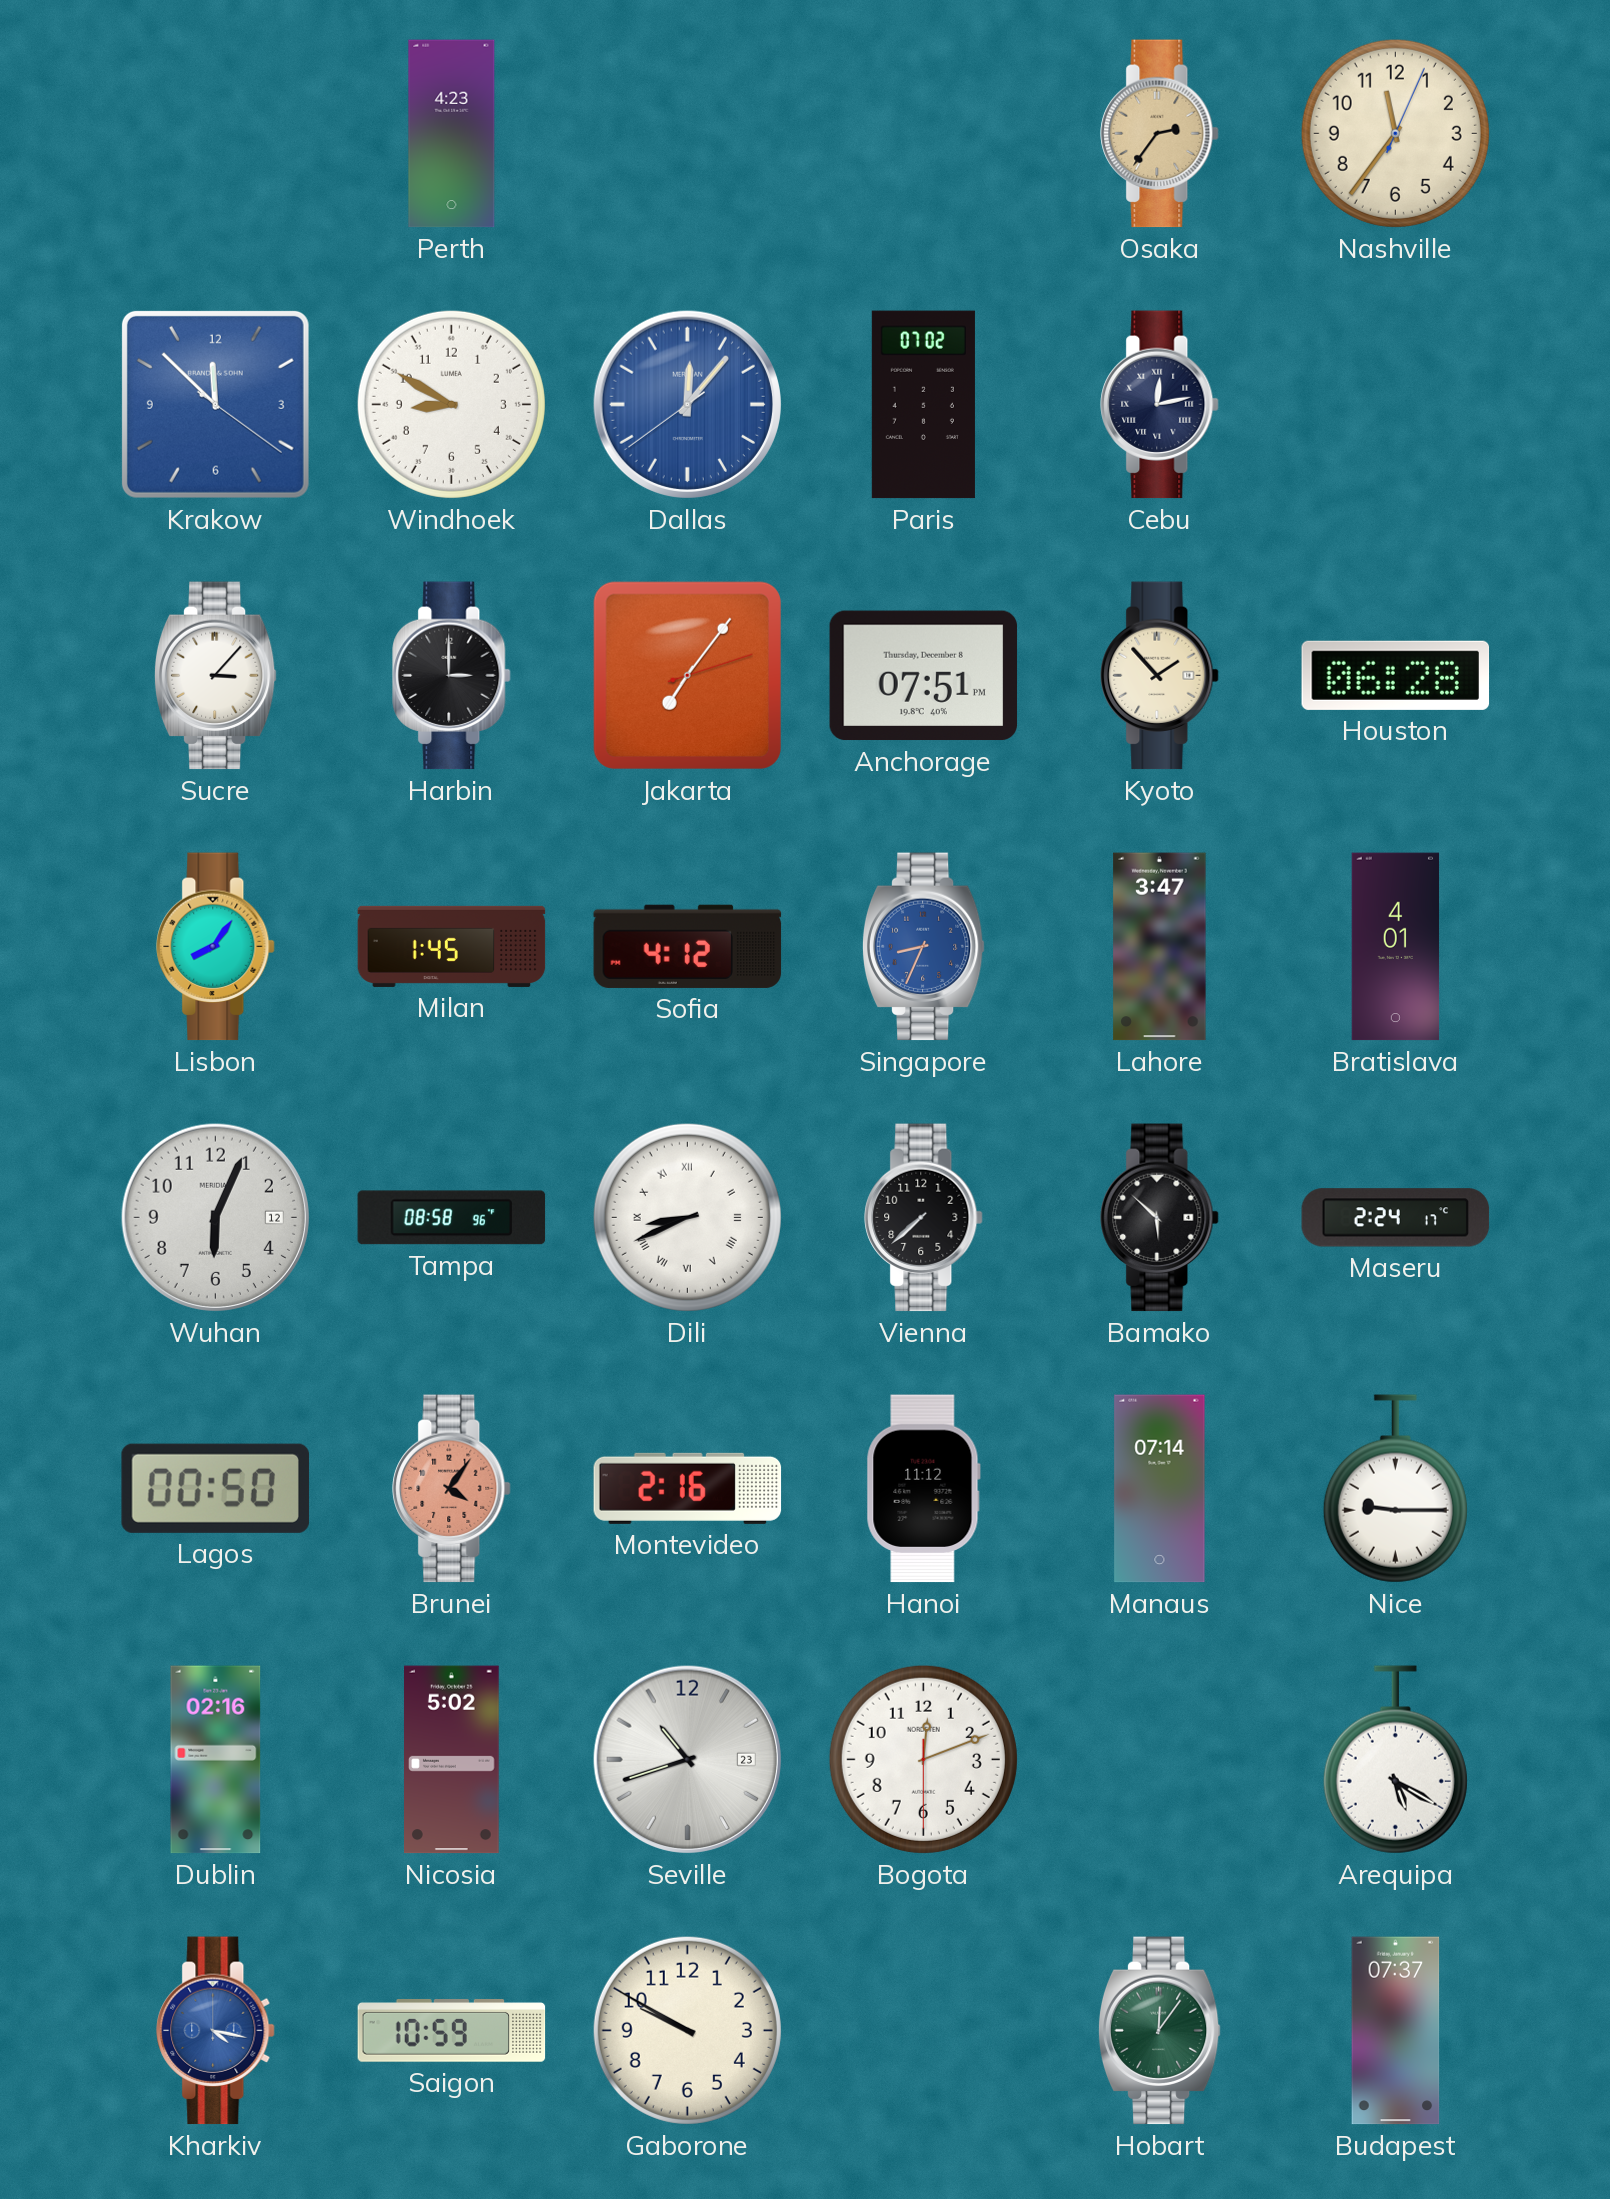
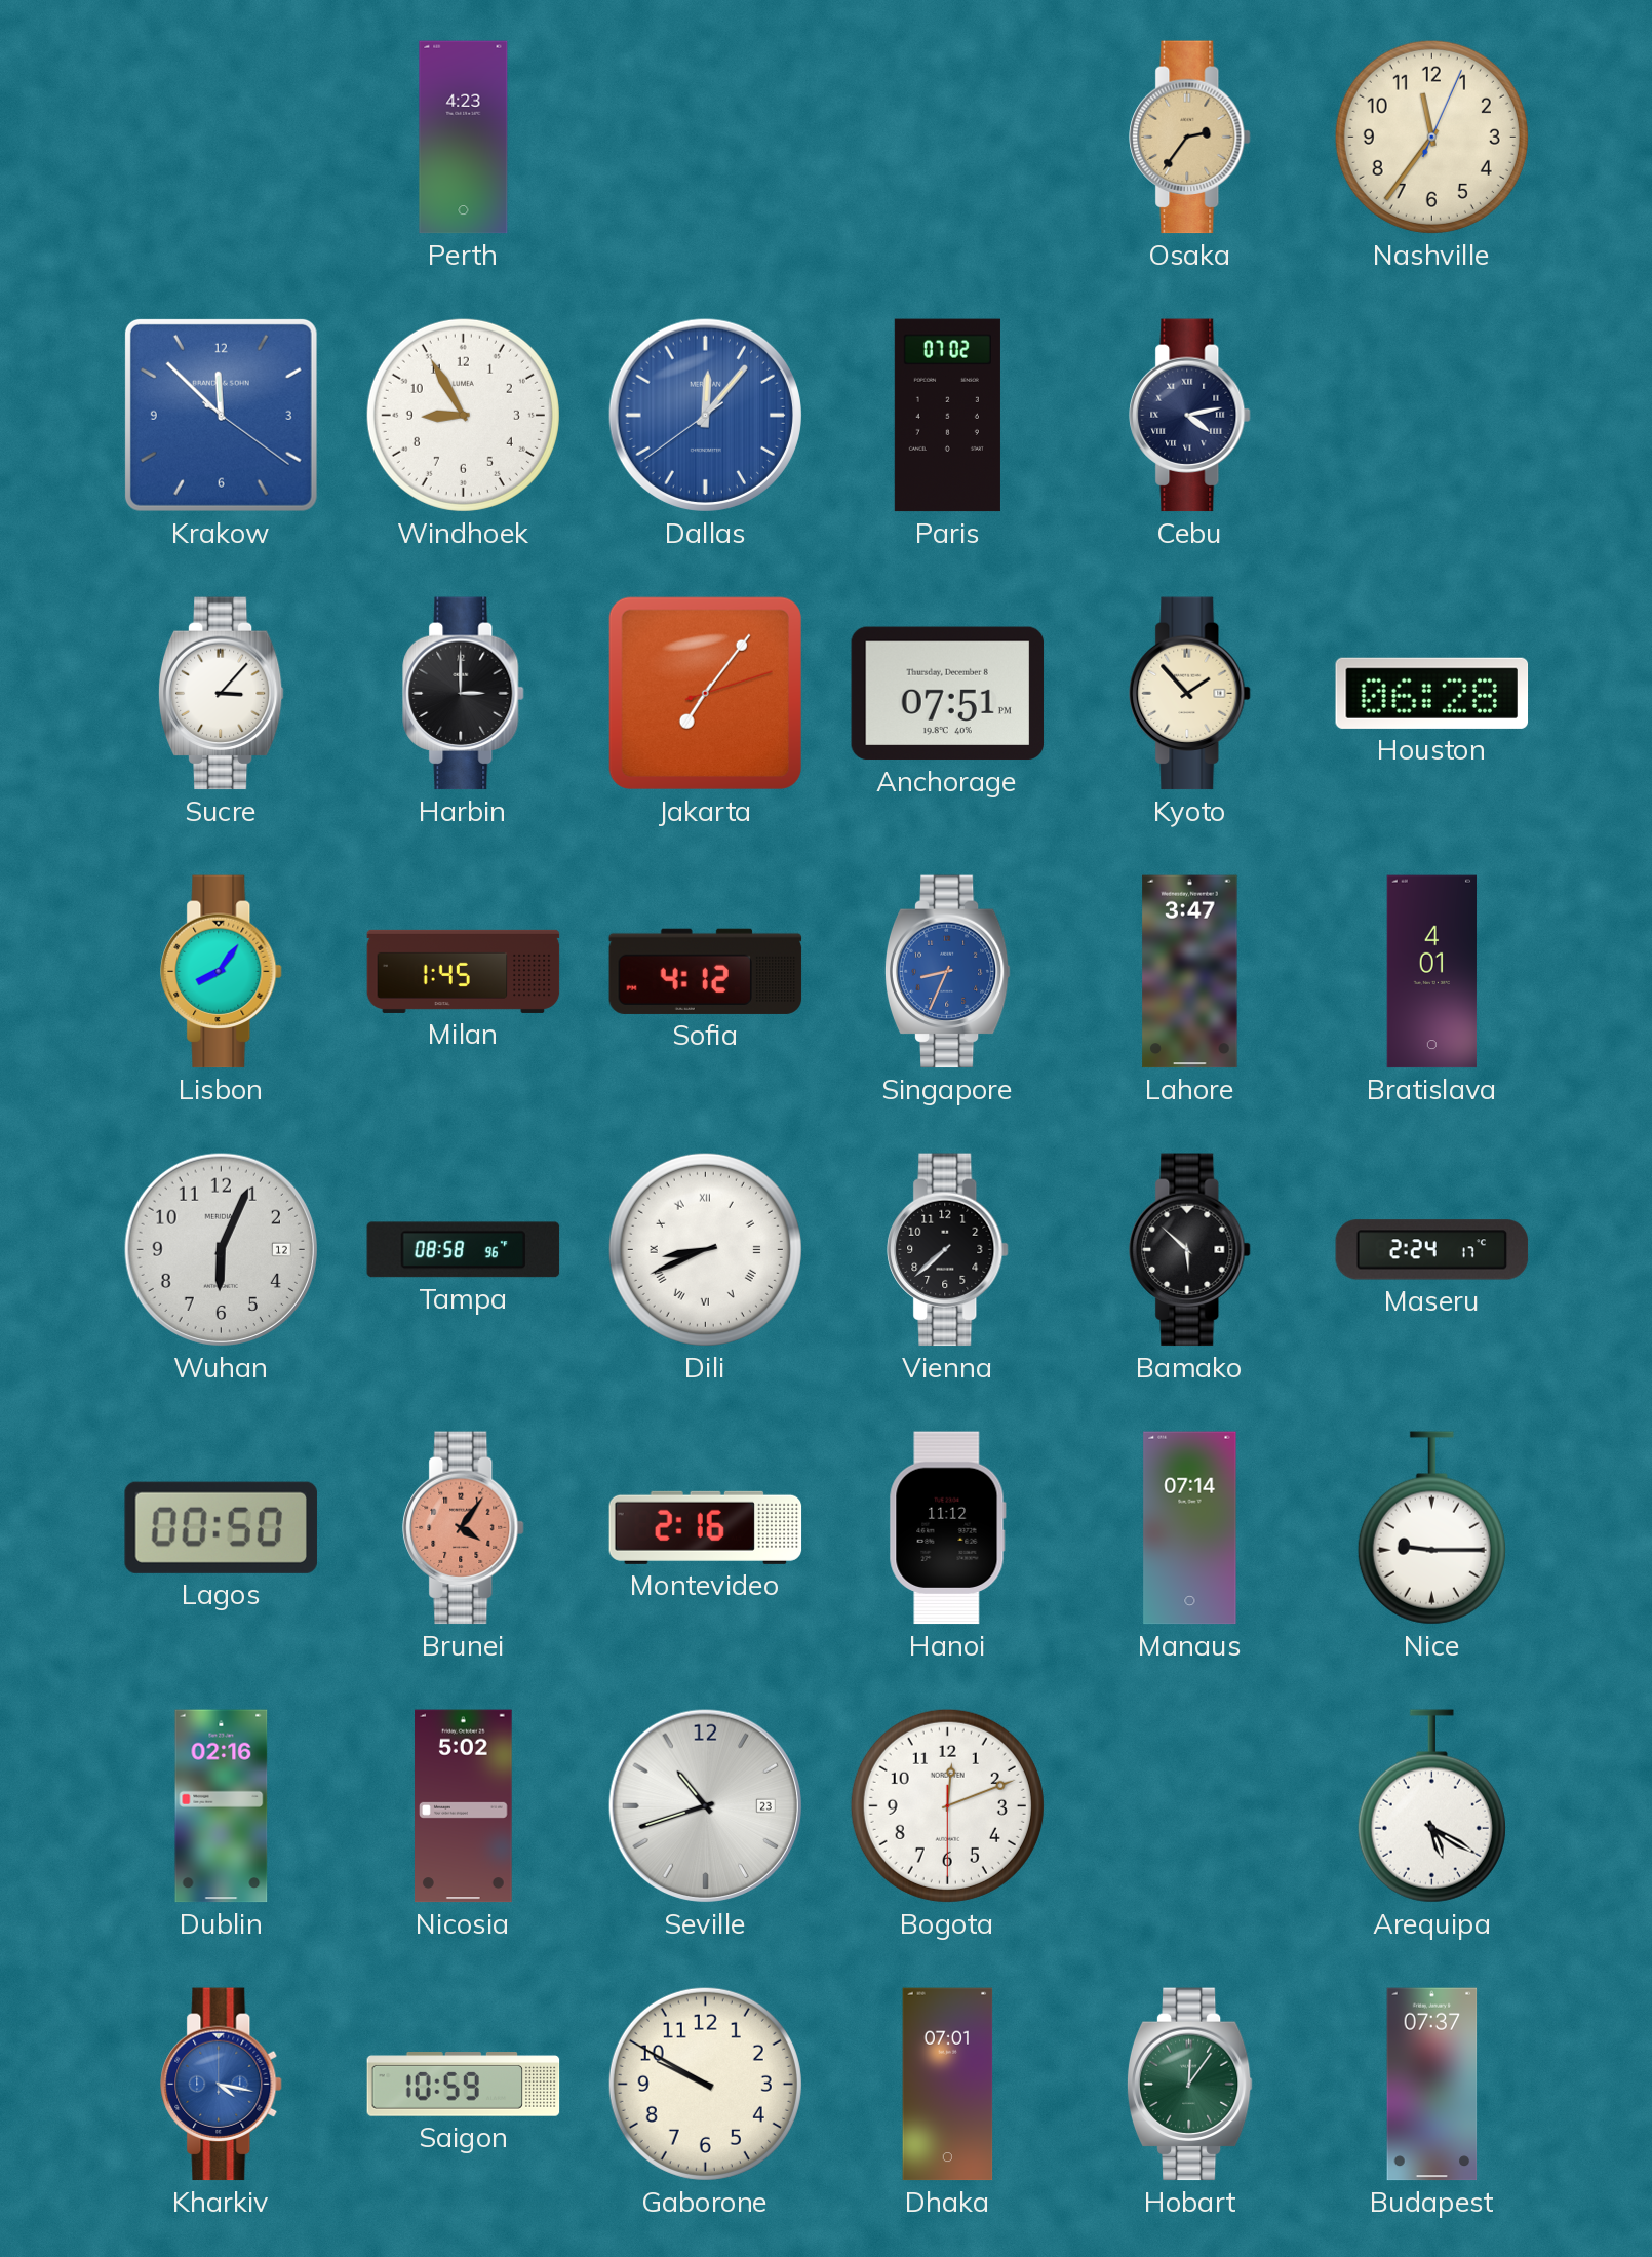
Windhoek: 8:50 -> 8:55 (463, 415)
Cebu: 12:13 -> 4:13 (1190, 416)
Dhaka: none -> 07:01 (948, 2085)
